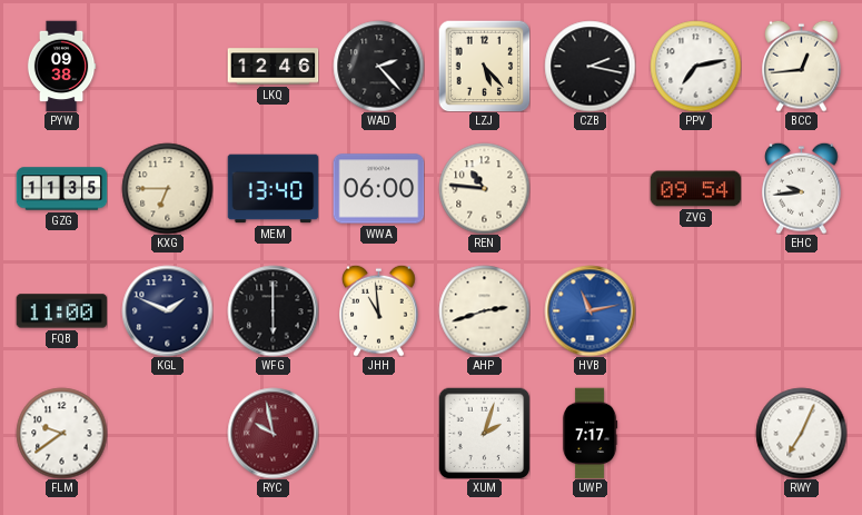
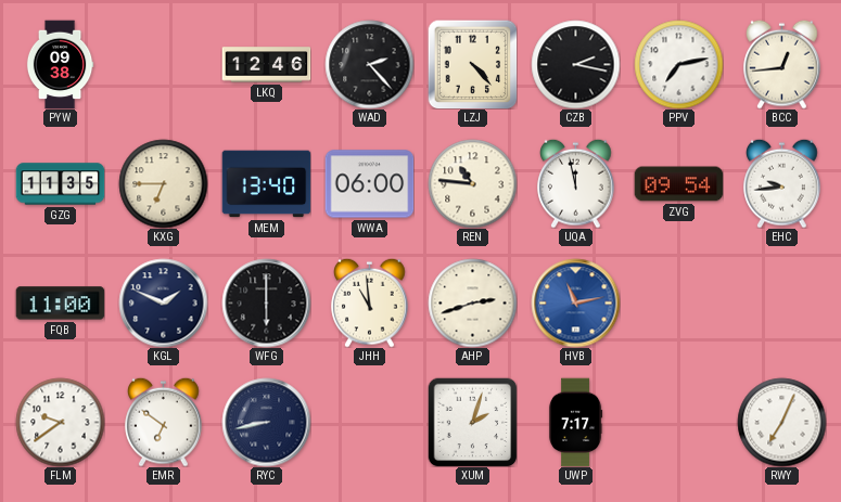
LZJ: 5:23 -> 4:23 (472, 64)
UQA: none -> 11:58 (576, 183)
EMR: none -> 6:51 (164, 422)
RYC: 9:58 -> 8:43 (266, 422)
RYC dial: burgundy -> navy (266, 422)
